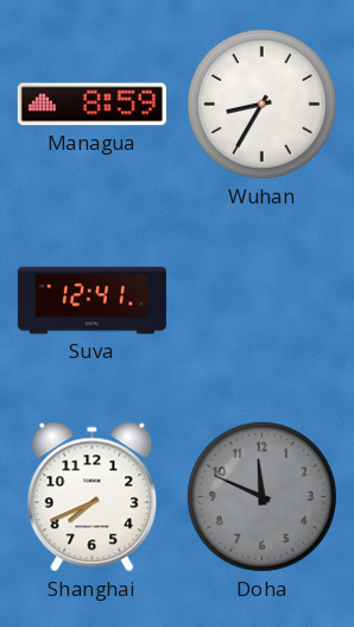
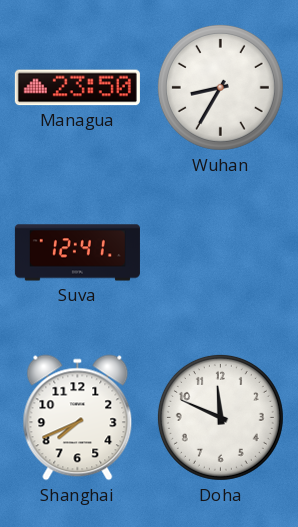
Managua: 8:59 -> 23:50 (77, 88)
Doha dial: grey -> white (220, 417)
